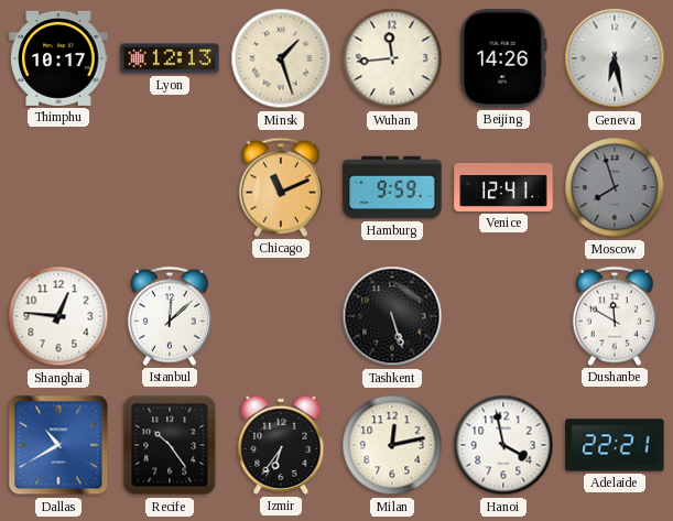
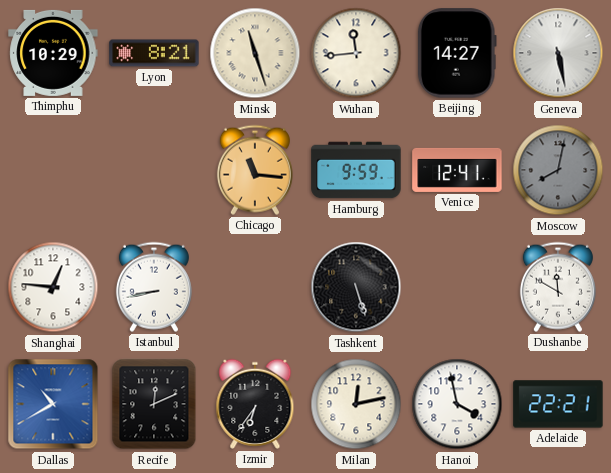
Thimphu: 10:17 -> 10:29 (53, 53)
Lyon: 12:13 -> 8:21 (154, 53)
Minsk: 1:27 -> 11:27 (255, 53)
Beijing: 14:26 -> 14:27 (457, 53)
Geneva: 6:28 -> 5:28 (558, 53)
Chicago: 11:11 -> 11:16 (255, 170)
Moscow: 7:57 -> 8:02 (558, 170)
Istanbul: 12:08 -> 8:43 (154, 287)
Recife: 10:24 -> 12:11 (154, 404)
